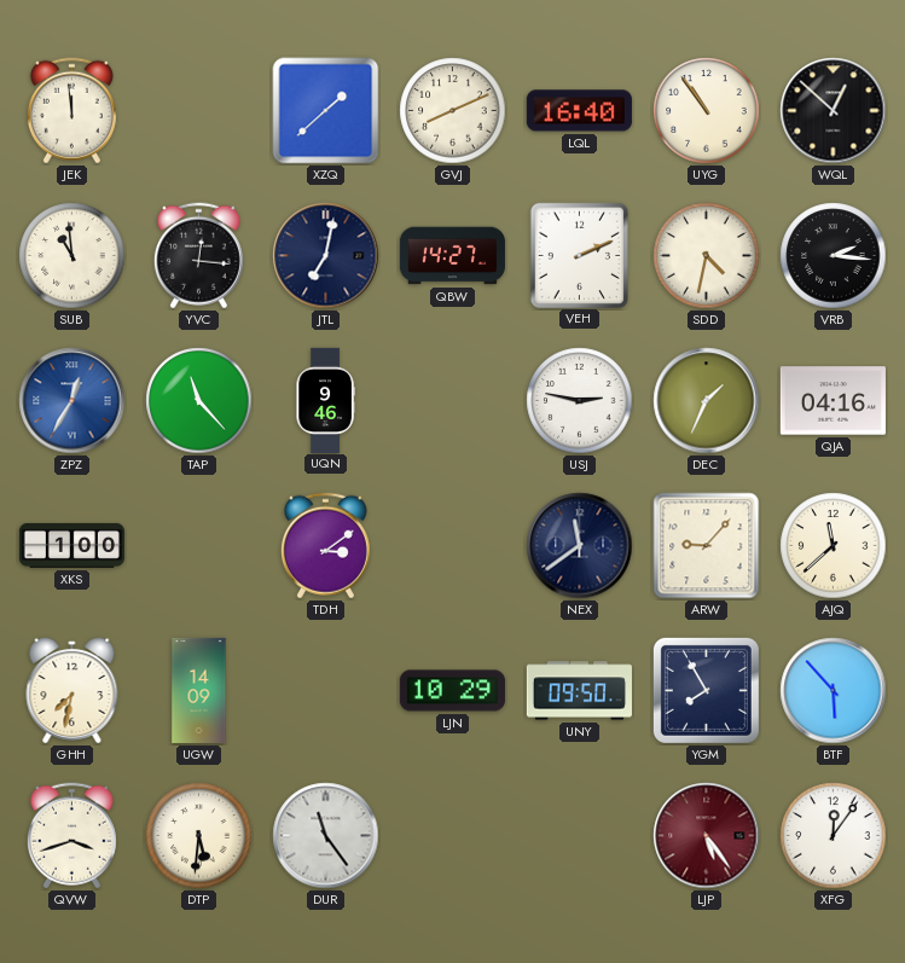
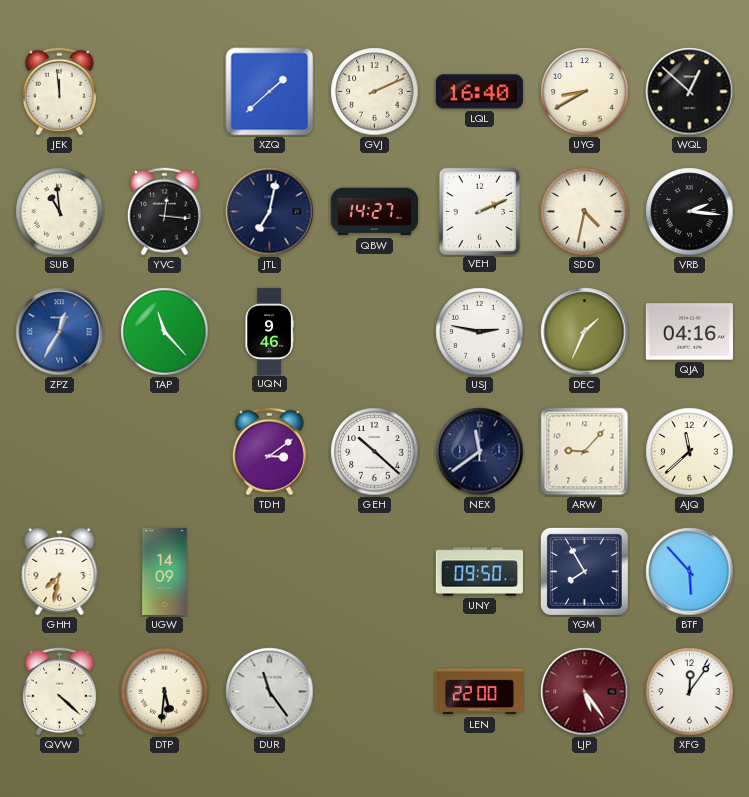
GVJ: 8:11 -> 2:11 (375, 92)
UYG: 10:54 -> 8:40 (585, 92)
XKS: 1:00 -> none (71, 545)
GEH: none -> 10:22 (375, 452)
LJN: 10:29 -> none (452, 691)
QVW: 3:42 -> 4:22 (59, 692)
LEN: none -> 22:00 (479, 692)
